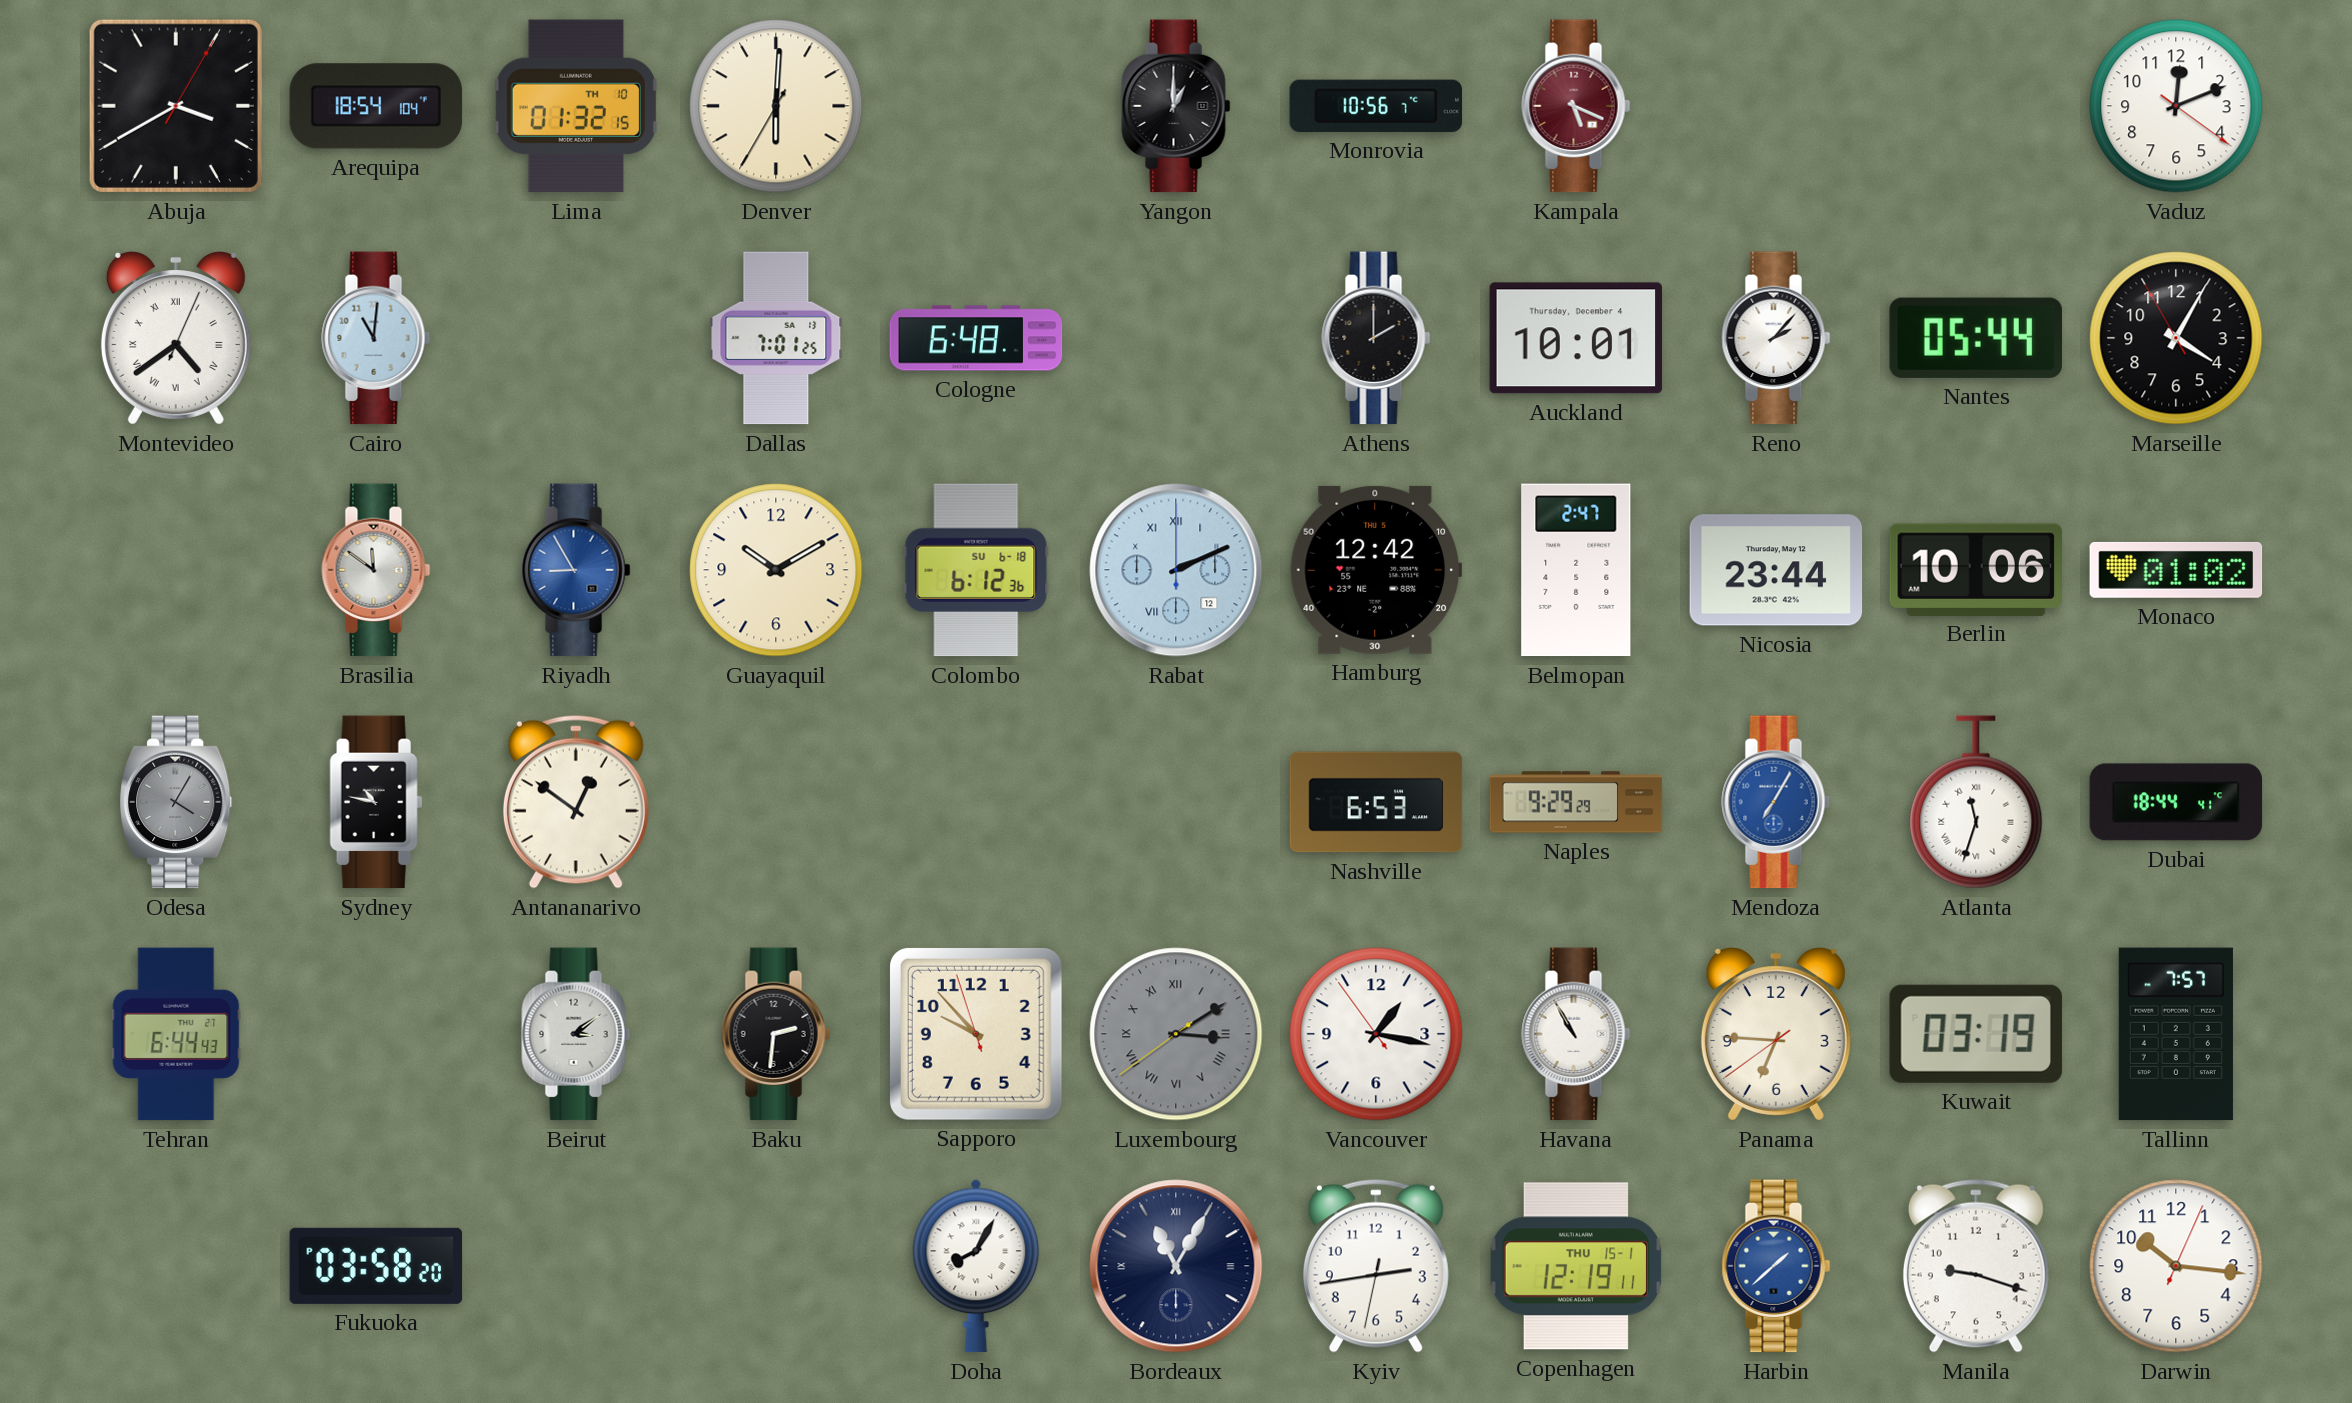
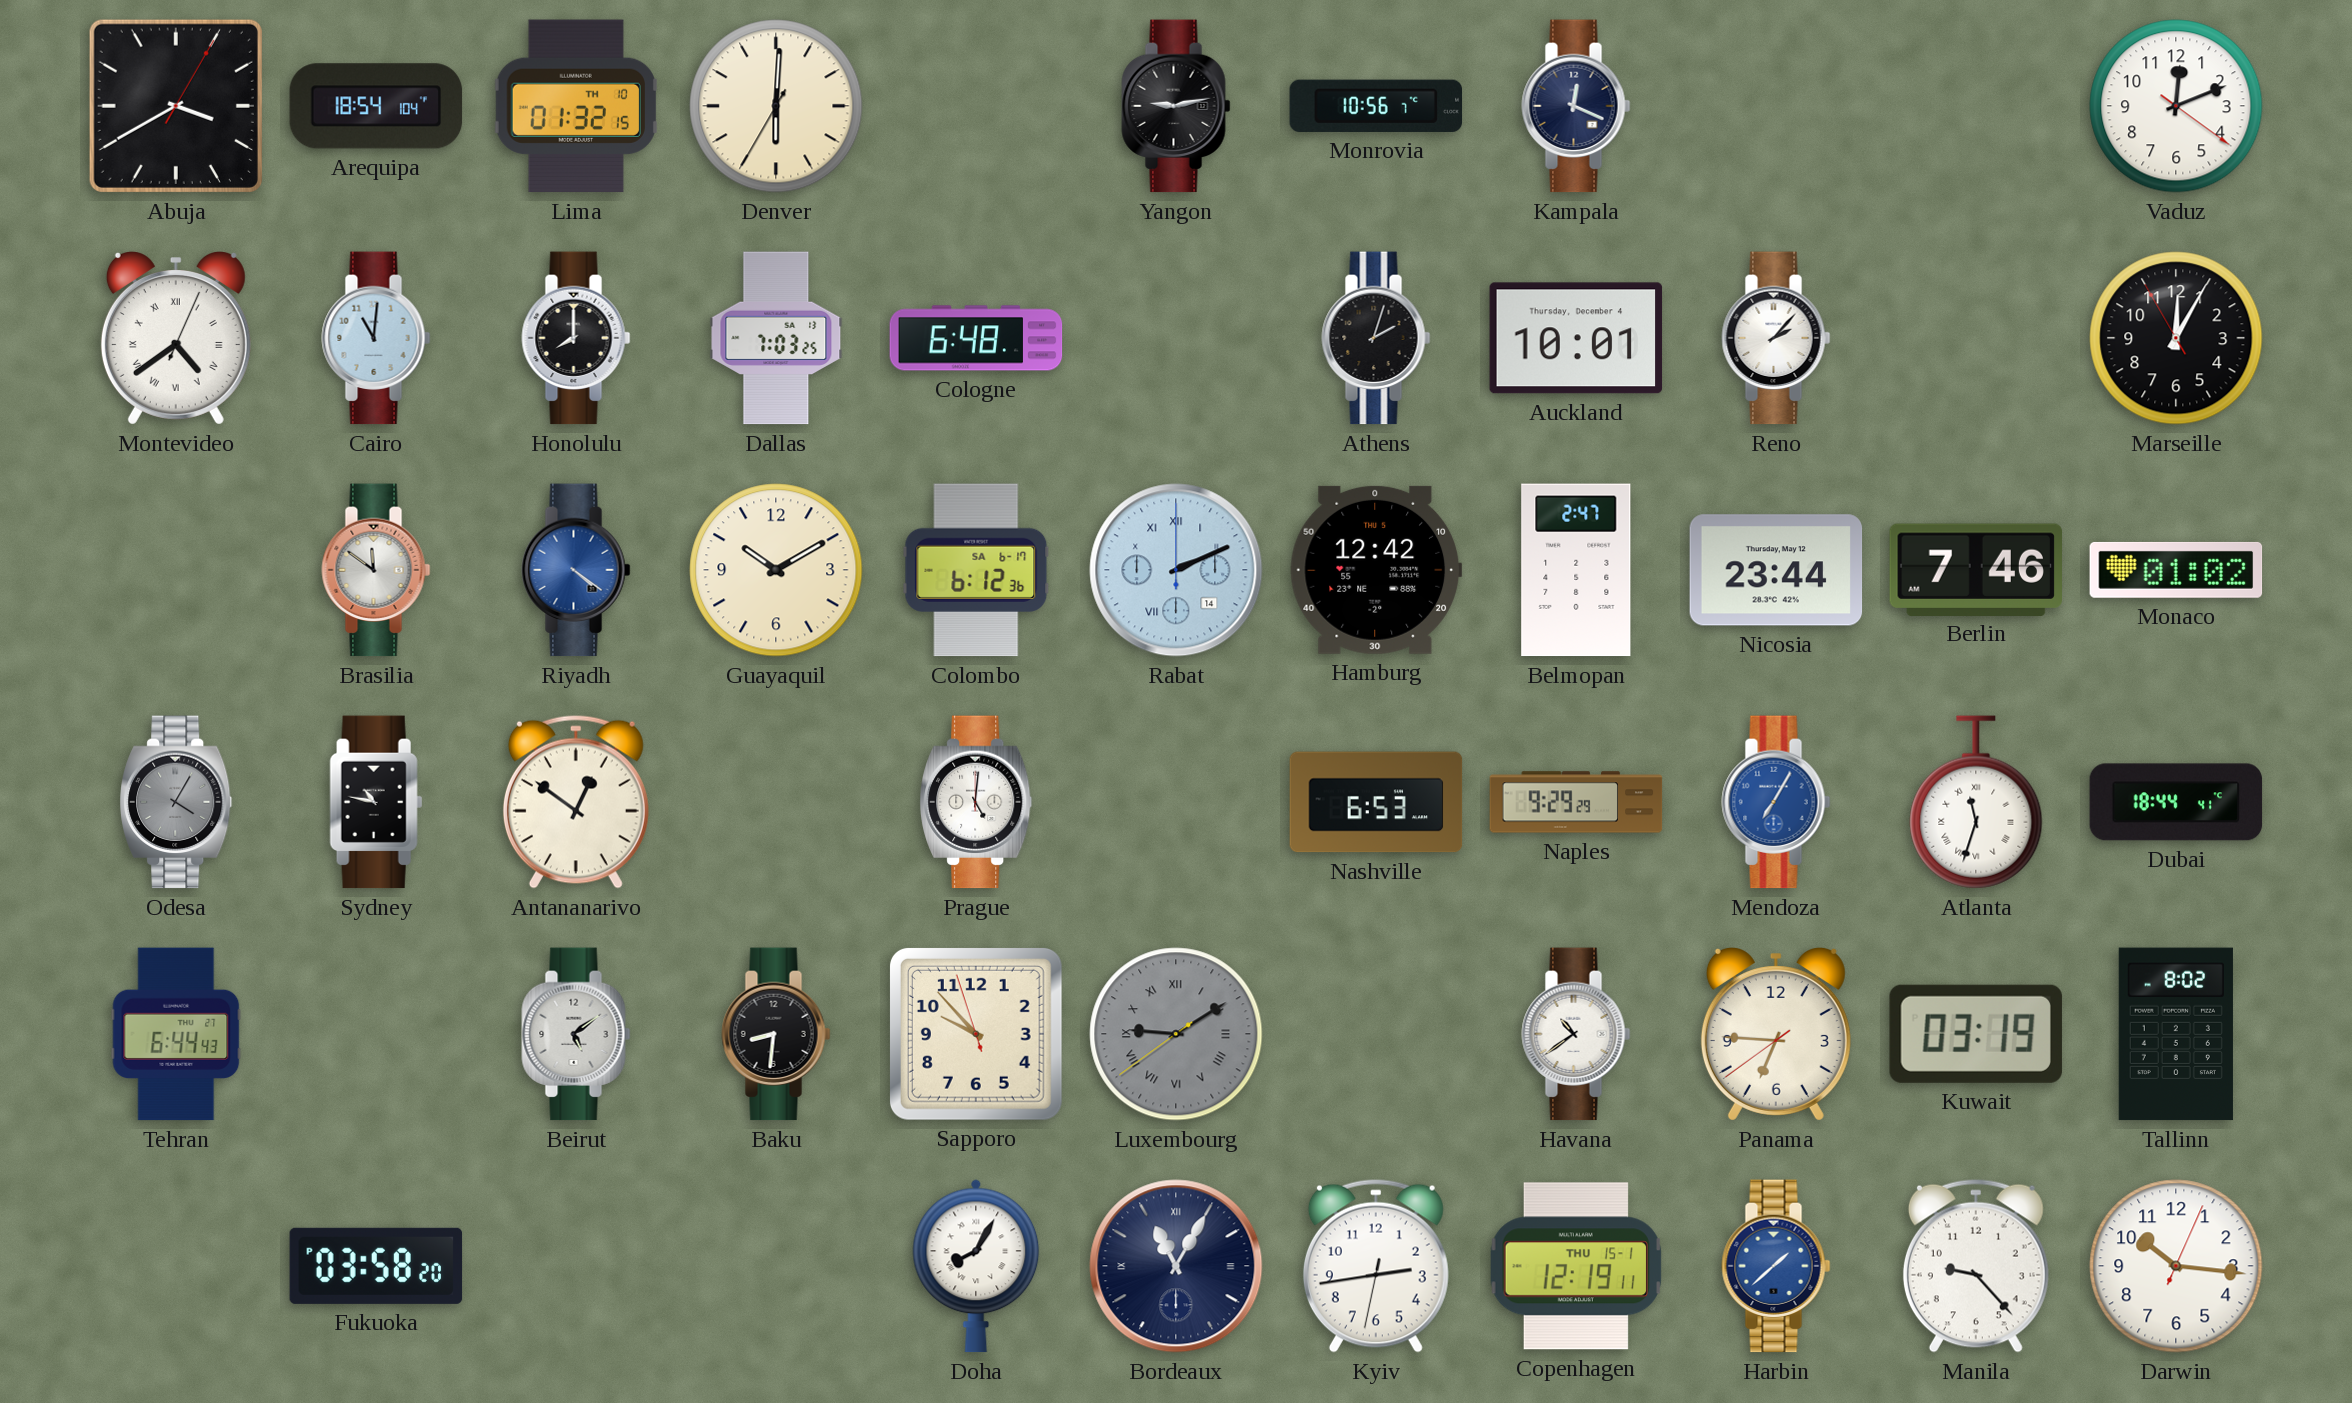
Yangon: 1:00 -> 9:13 (1176, 106)
Kampala: 5:19 -> 12:19 (1576, 106)
Kampala dial: burgundy -> navy (1576, 106)
Honolulu: none -> 8:00 (576, 338)
Dallas: 7:01 -> 7:03 (776, 338)
Athens: 2:00 -> 2:03 (1376, 338)
Nantes: 05:44 -> none (1976, 338)
Marseille: 4:04 -> 12:04 (2176, 338)
Riyadh: 8:55 -> 4:21 (576, 570)
Colombo date: SU 6-18 -> SA 6-17 (976, 570)
Rabat date: 12 -> 14 (1176, 570)
Berlin: 10:06 -> 7:46 (1975, 569)
Prague: none -> 5:01 (977, 802)
Beirut: 3:09 -> 5:09 (576, 1034)
Baku: 2:31 -> 8:31 (776, 1034)
Luxembourg: 3:09 -> 9:09 (1176, 1034)
Vancouver: 1:16 -> none (1376, 1034)
Havana: 10:55 -> 10:39 (1576, 1034)
Tallinn: 7:57 -> 8:02 (2176, 1034)
Manila: 9:18 -> 9:23 (1976, 1266)
